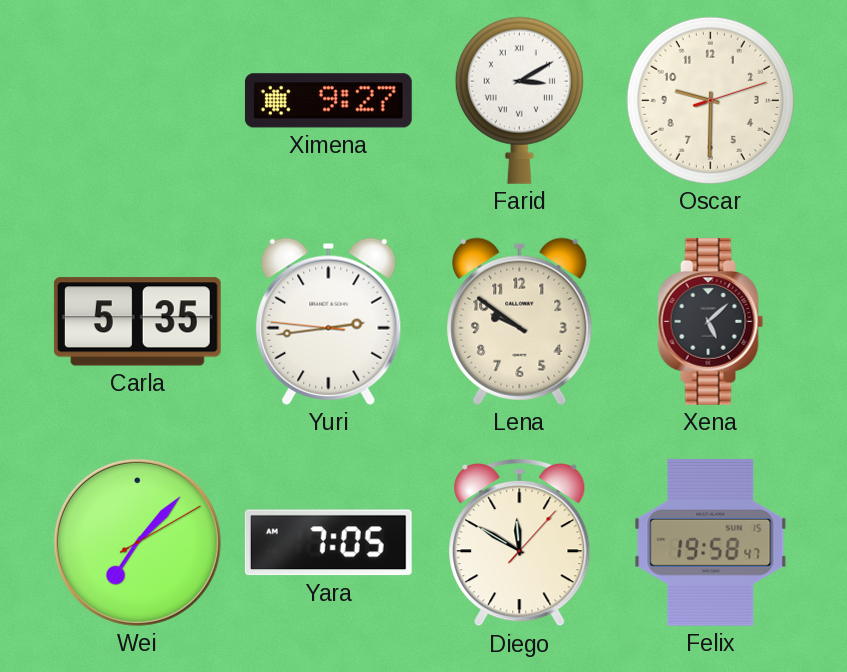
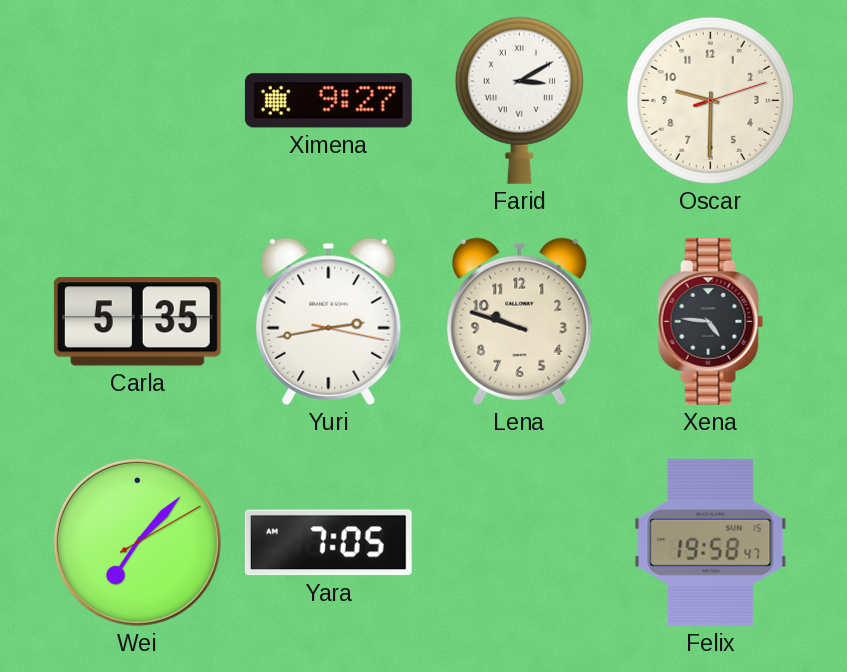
Yuri: 2:43:46 -> 2:43:17 (329, 321)
Lena: 9:51 -> 9:48 (520, 321)
Xena: 5:08 -> 4:46 (711, 321)
Diego: 11:50 -> none (520, 543)
